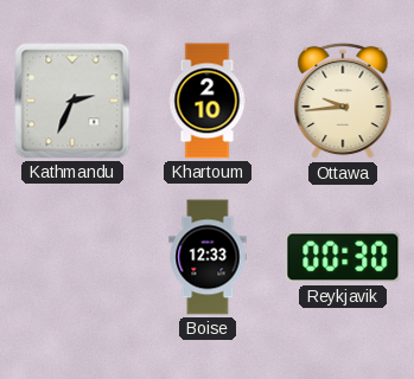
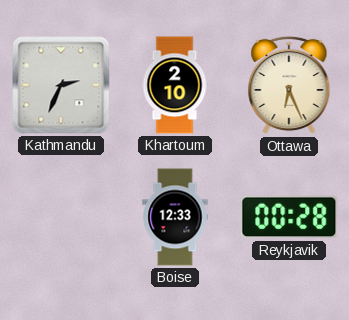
Ottawa: 9:44 -> 6:26 (289, 85)
Reykjavik: 00:30 -> 00:28 (289, 217)
